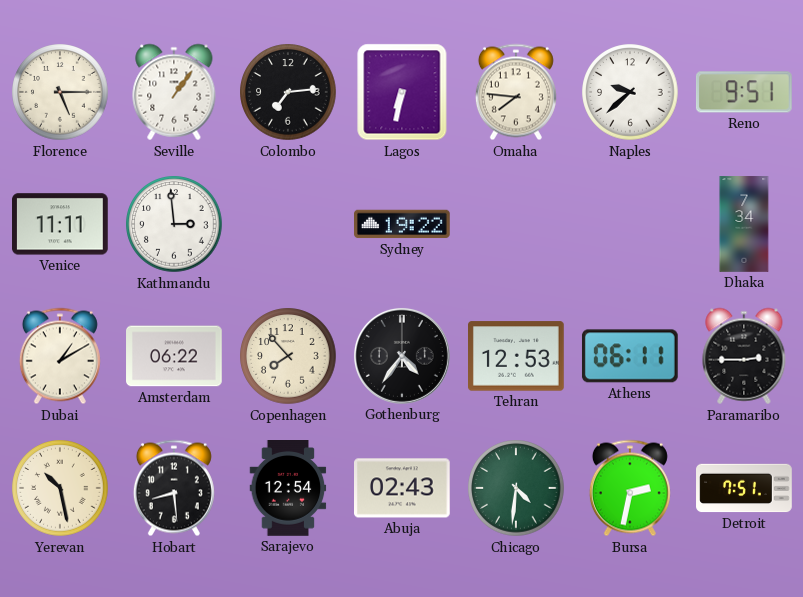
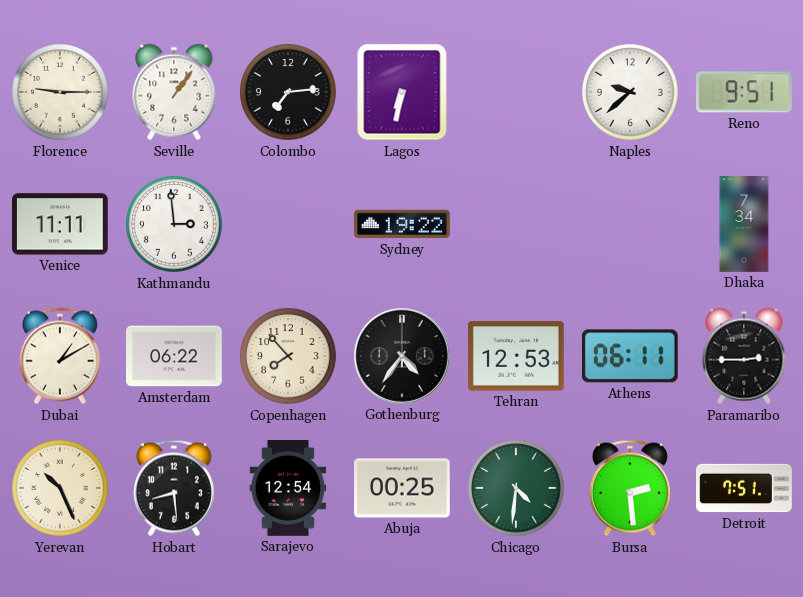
Florence: 5:15 -> 9:15 (60, 92)
Omaha: 7:46 -> none (516, 92)
Yerevan: 10:28 -> 10:26 (60, 488)
Abuja: 02:43 -> 00:25 (403, 488)
Bursa: 2:32 -> 2:29 (630, 488)
